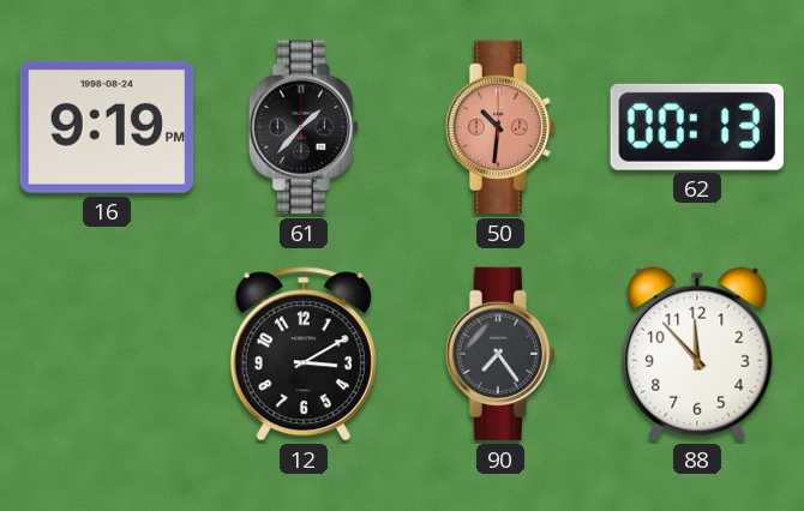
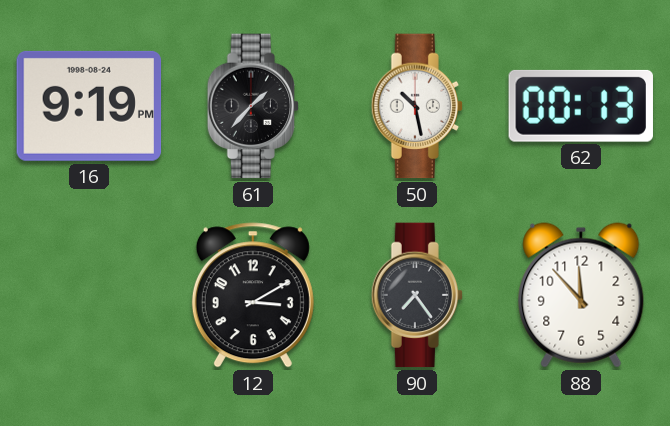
50: 10:31 -> 10:28 (417, 106)
50 dial: salmon -> white (417, 106)
